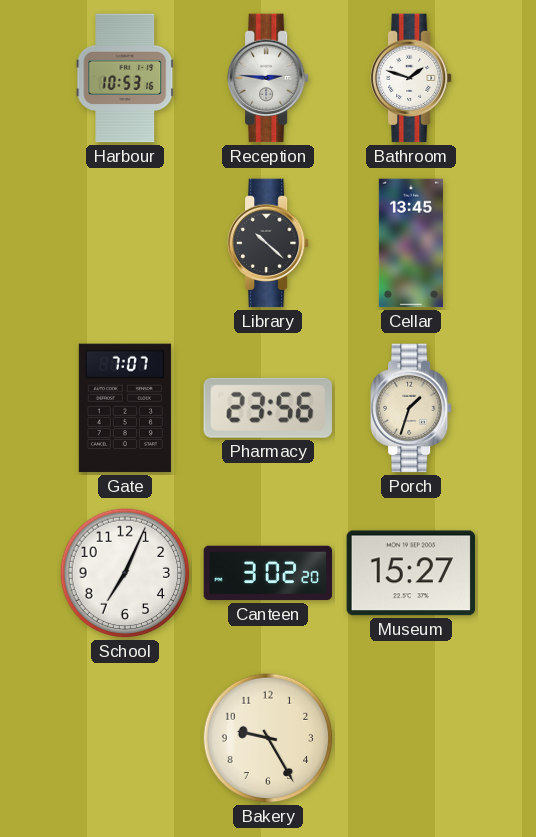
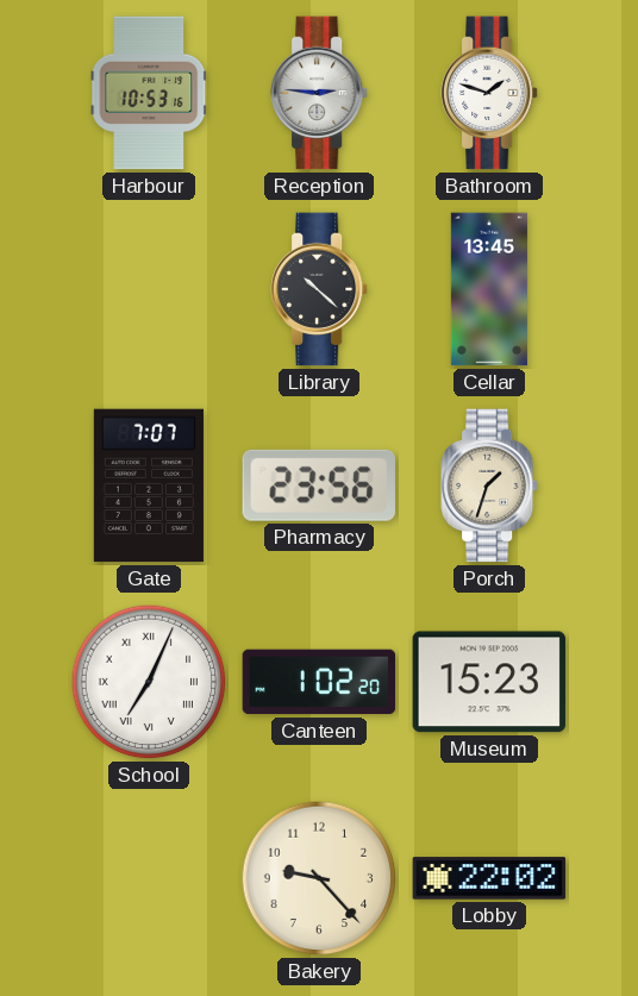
School numerals: Arabic -> Roman (149, 682)
Canteen: 3:02 -> 1:02 (319, 682)
Museum: 15:27 -> 15:23 (489, 682)
Bakery: 9:25 -> 9:23 (319, 878)
Lobby: none -> 22:02 (489, 878)
